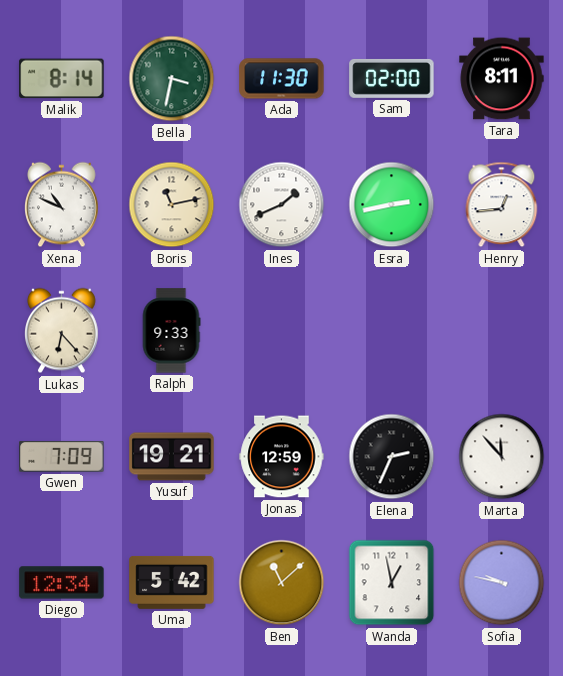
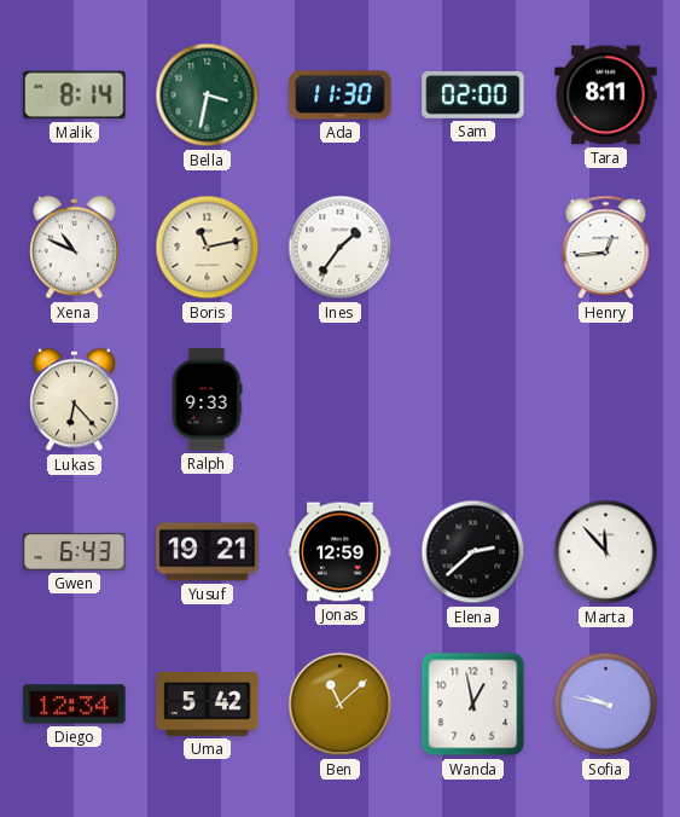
Ines: 1:41 -> 1:36 (341, 248)
Esra: 2:43 -> none (392, 205)
Gwen: 7:09 -> 6:43 (75, 552)
Elena: 2:34 -> 2:38 (473, 552)
